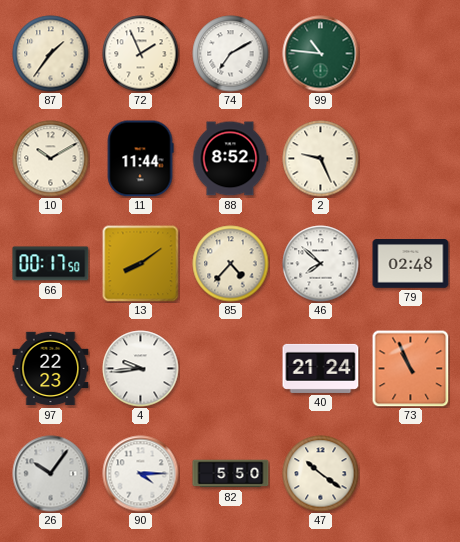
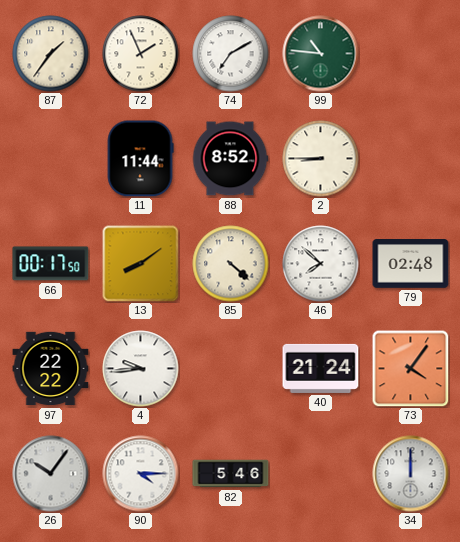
10: 10:10 -> none (51, 159)
2: 9:26 -> 8:45 (321, 159)
85: 4:37 -> 4:22 (231, 264)
97: 22:23 -> 22:22 (51, 369)
73: 10:56 -> 4:06 (410, 368)
82: 5:50 -> 5:46 (231, 474)
47: 10:21 -> none (321, 474)
34: none -> 12:00 (411, 474)
